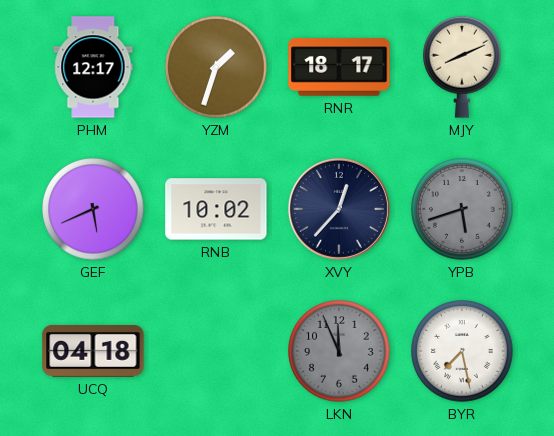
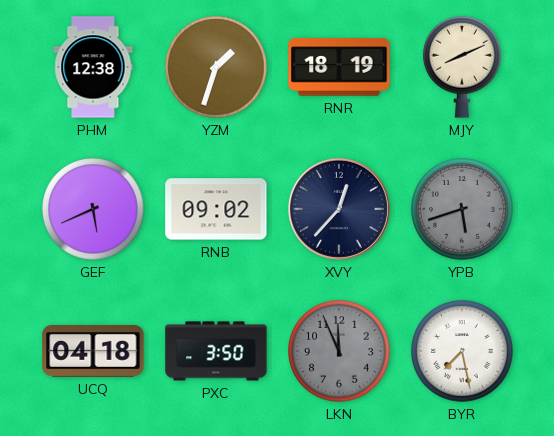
PHM: 12:17 -> 12:38 (93, 67)
RNR: 18:17 -> 18:19 (339, 67)
RNB: 10:02 -> 09:02 (216, 209)
PXC: none -> 3:50 (216, 351)
